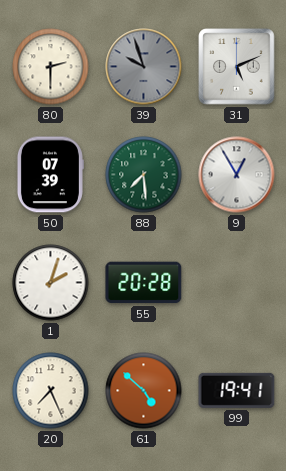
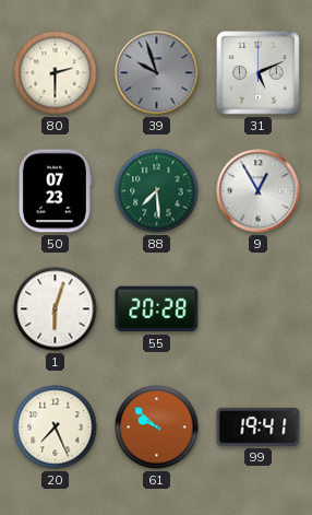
50: 07:39 -> 07:23 (55, 191)
1: 2:03 -> 6:03 (56, 309)
61: 4:52 -> 9:52 (157, 428)
